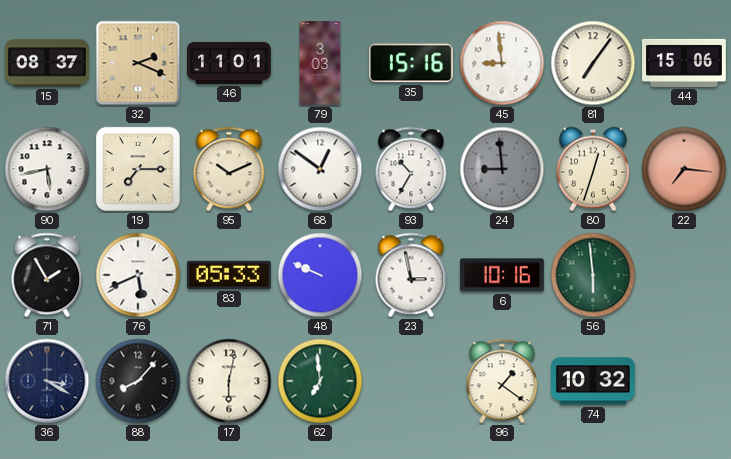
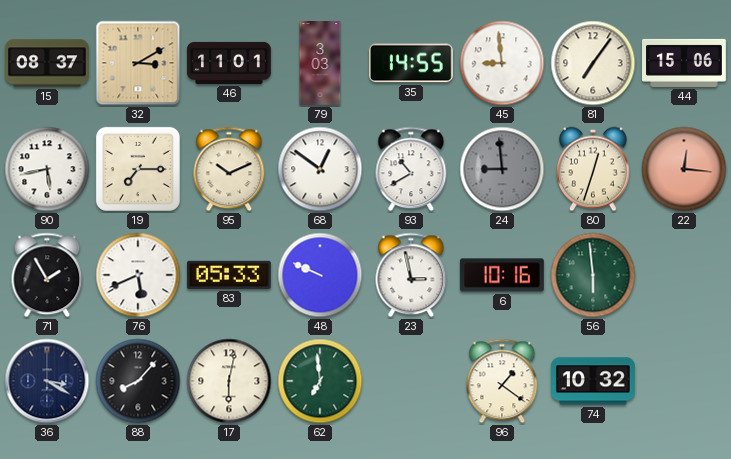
32: 2:19 -> 3:10 (138, 63)
35: 15:16 -> 14:55 (411, 63)
93: 10:35 -> 10:40 (411, 169)
22: 7:16 -> 12:16 (684, 169)
